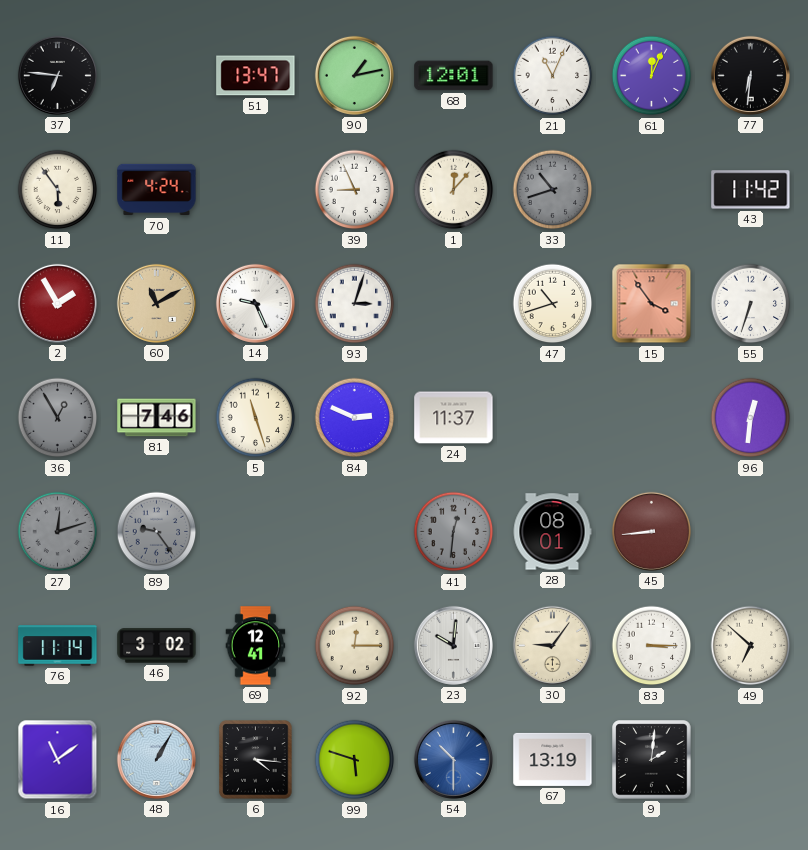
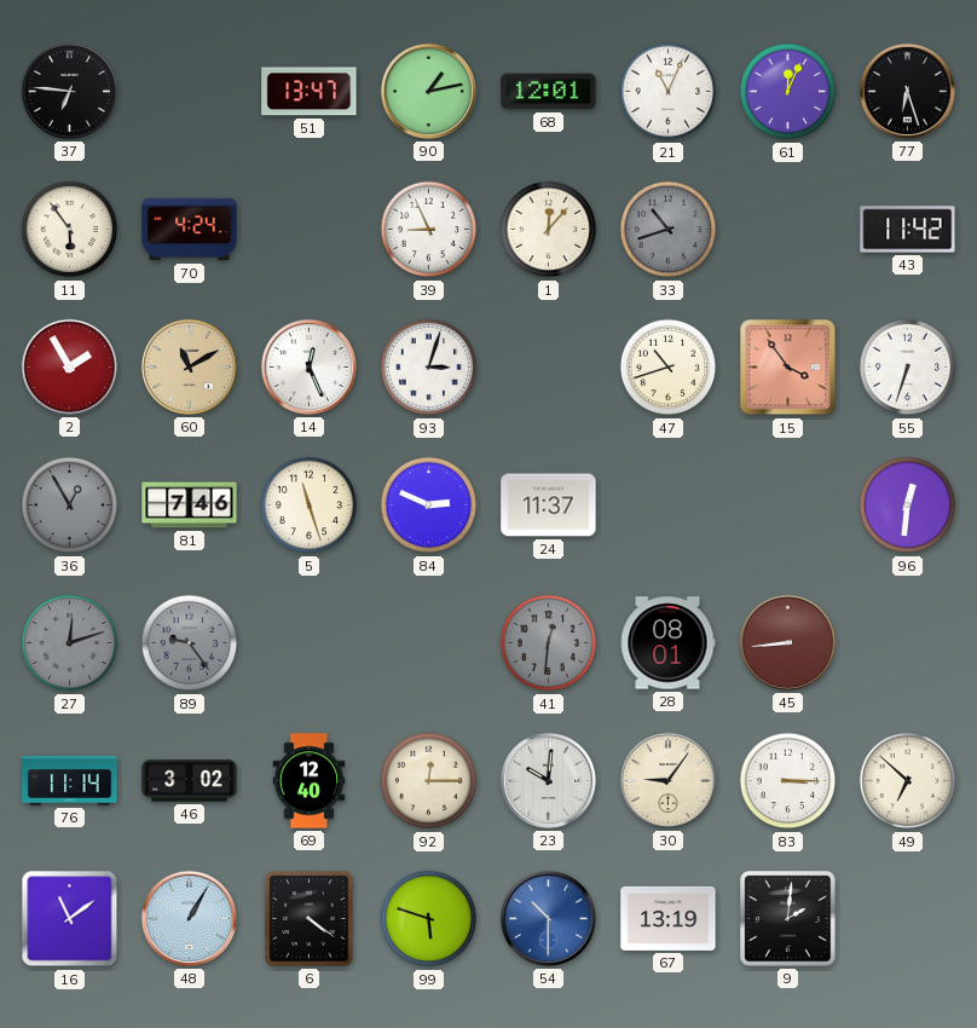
77: 6:31 -> 6:27 (907, 91)
14: 9:26 -> 12:26 (308, 366)
69: 12:41 -> 12:40 (310, 781)
6: 4:16 -> 4:21 (310, 919)
